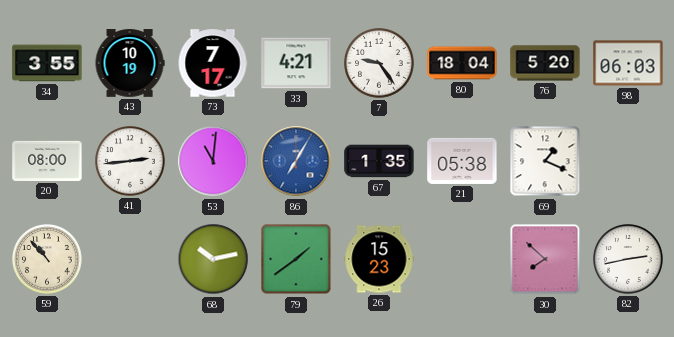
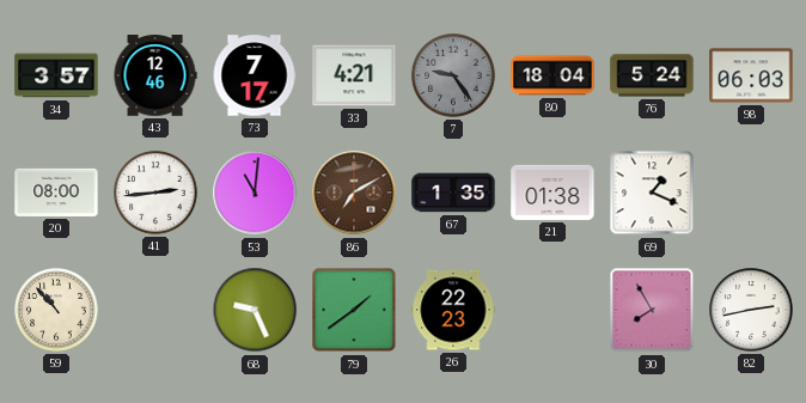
34: 3:55 -> 3:57 (56, 75)
43: 10:19 -> 12:46 (155, 75)
7 dial: white -> grey (453, 75)
76: 5:20 -> 5:24 (652, 75)
86: 7:05 -> 7:10 (354, 193)
86 dial: blue -> brown (354, 193)
21: 05:38 -> 01:38 (552, 193)
68: 10:13 -> 9:26 (255, 310)
26: 15:23 -> 22:23 (453, 310)
30: 7:52 -> 7:55 (652, 310)
